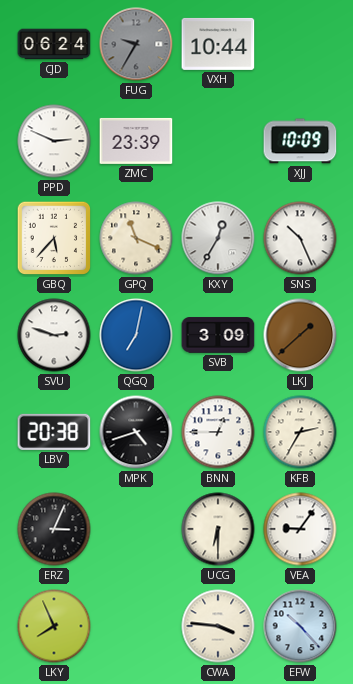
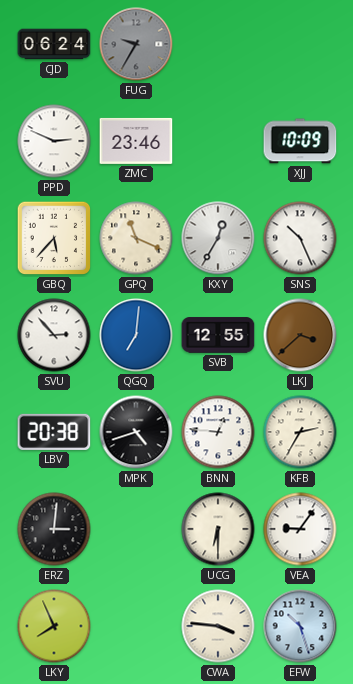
VXH: 10:44 -> none (218, 44)
ZMC: 23:39 -> 23:46 (136, 141)
SVU: 2:48 -> 2:53 (54, 335)
QGQ: 7:02 -> 7:01 (136, 335)
SVB: 3:09 -> 12:55 (218, 335)
LKJ: 1:38 -> 3:38 (300, 335)
BNN: 12:45 -> 12:46 (218, 432)
ERZ: 3:04 -> 3:01 (54, 529)
EFW: 10:23 -> 10:27 (300, 626)
